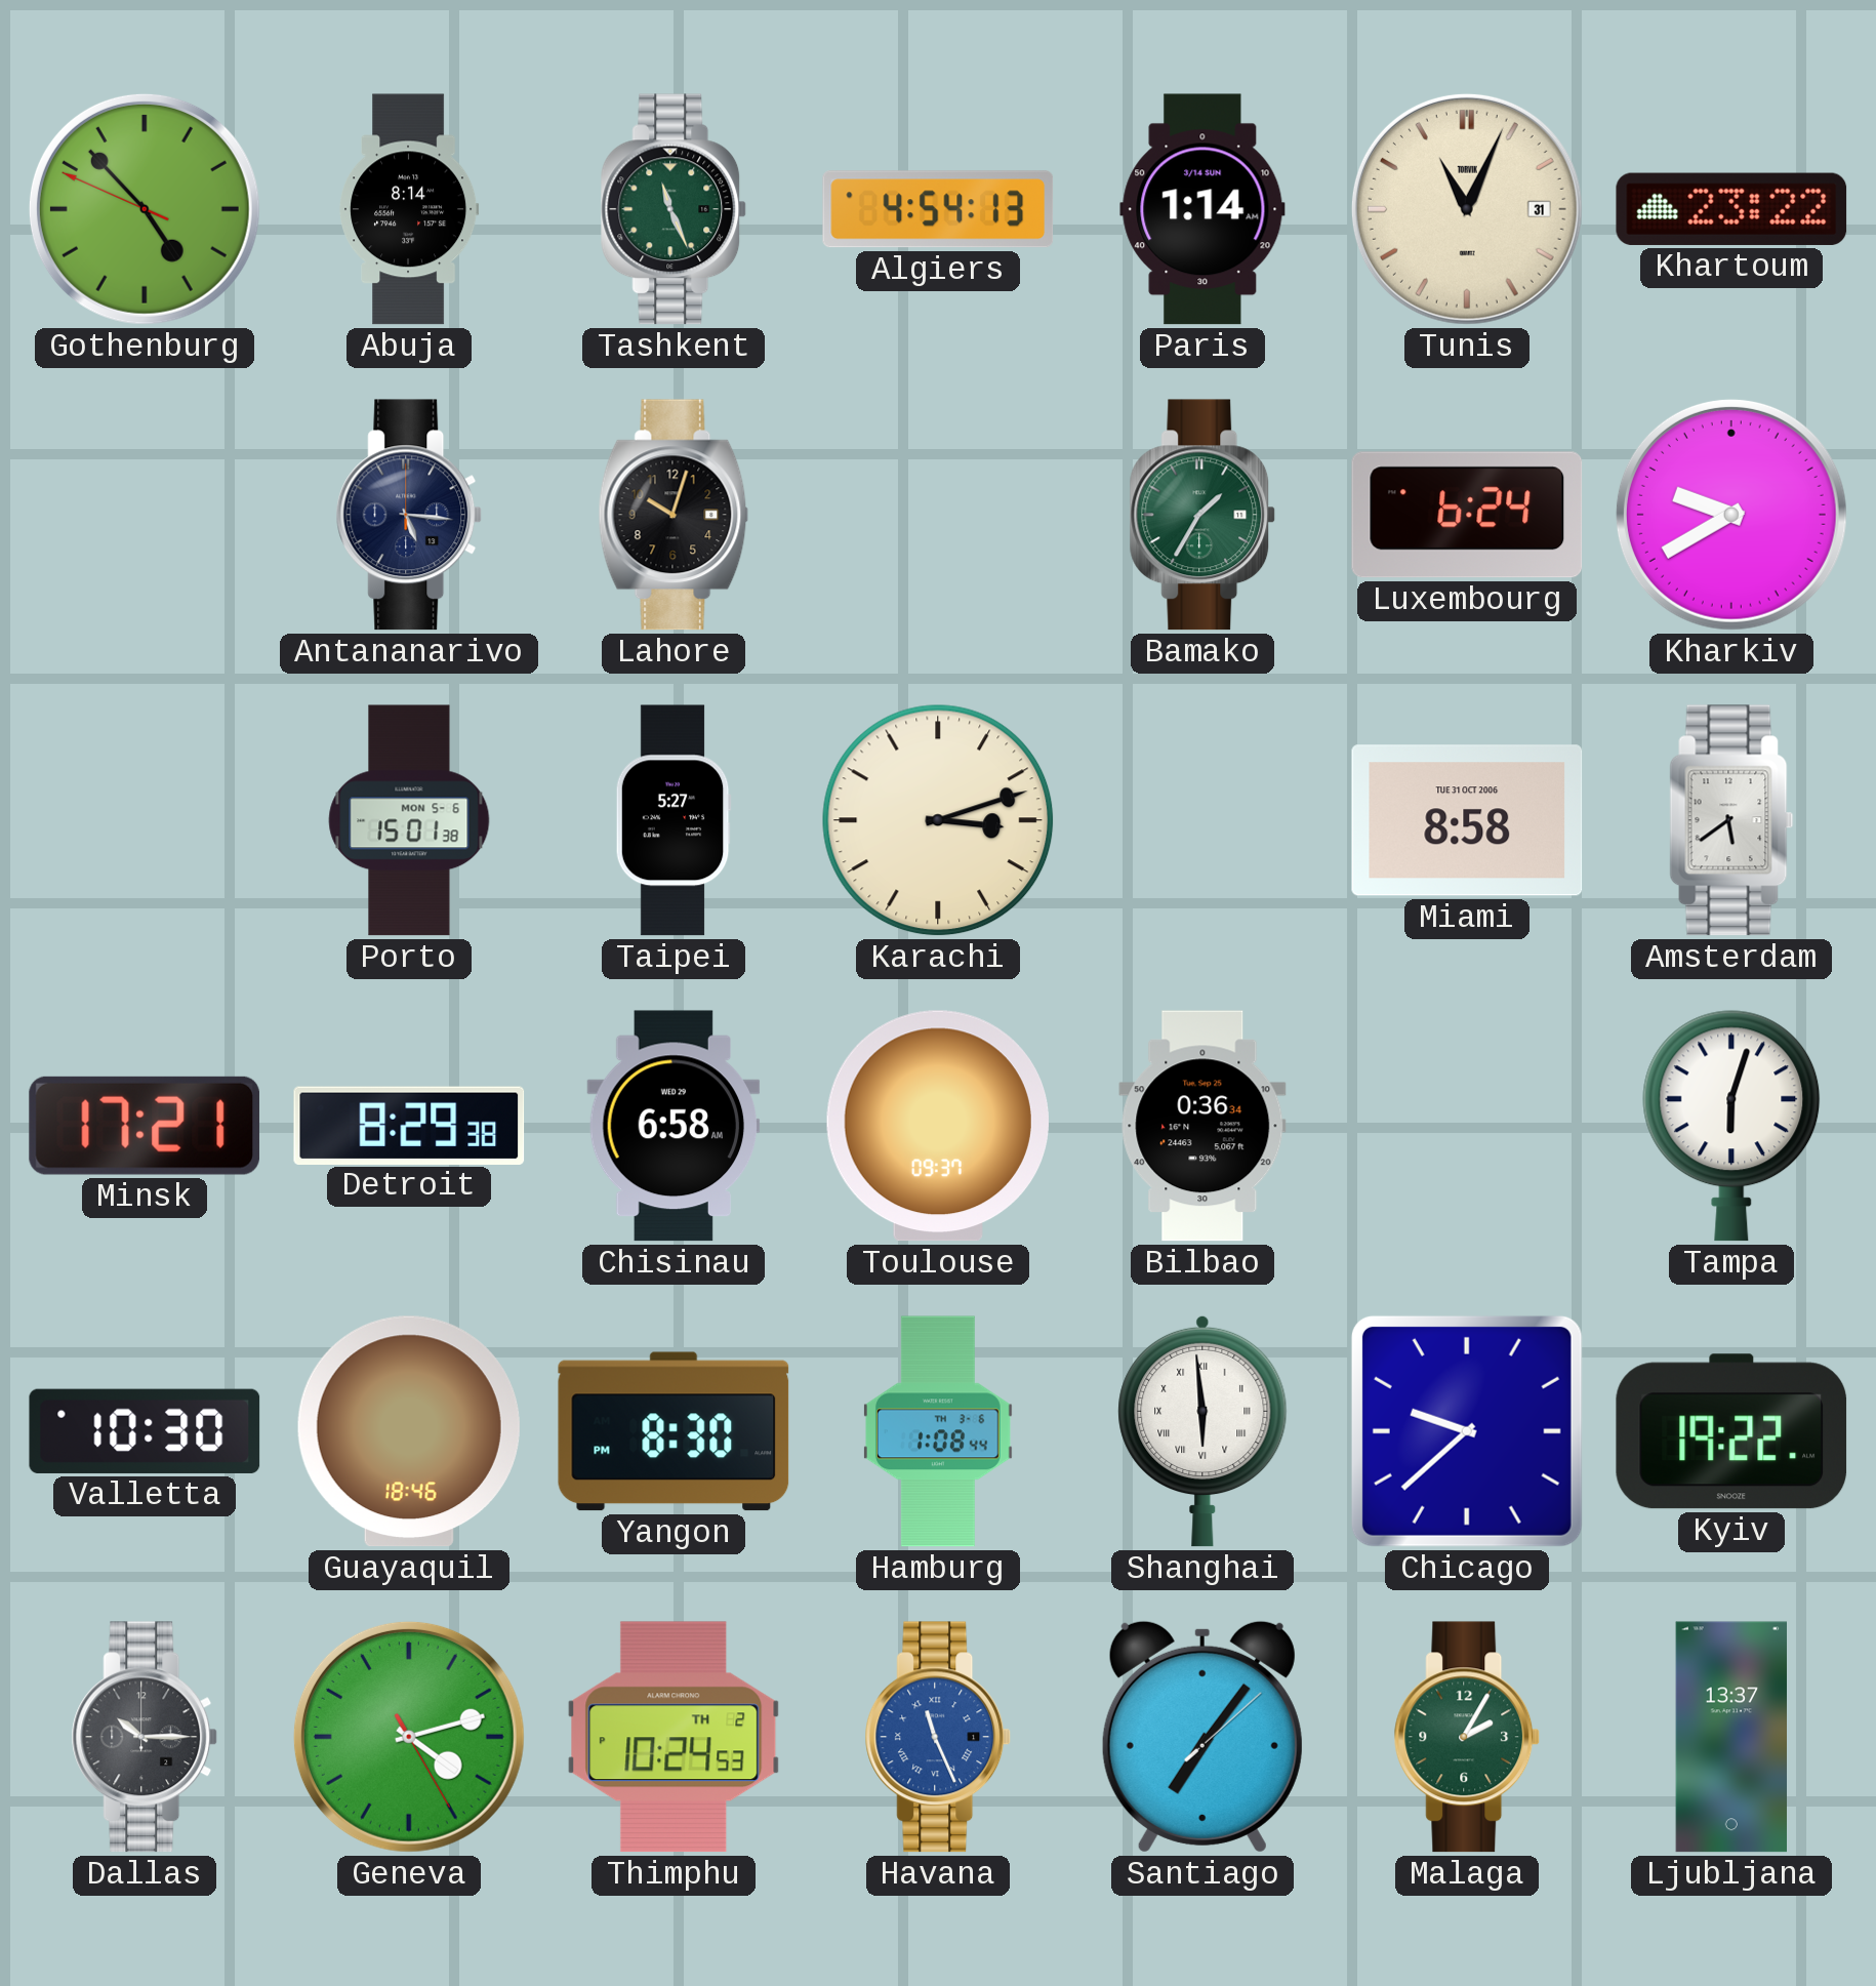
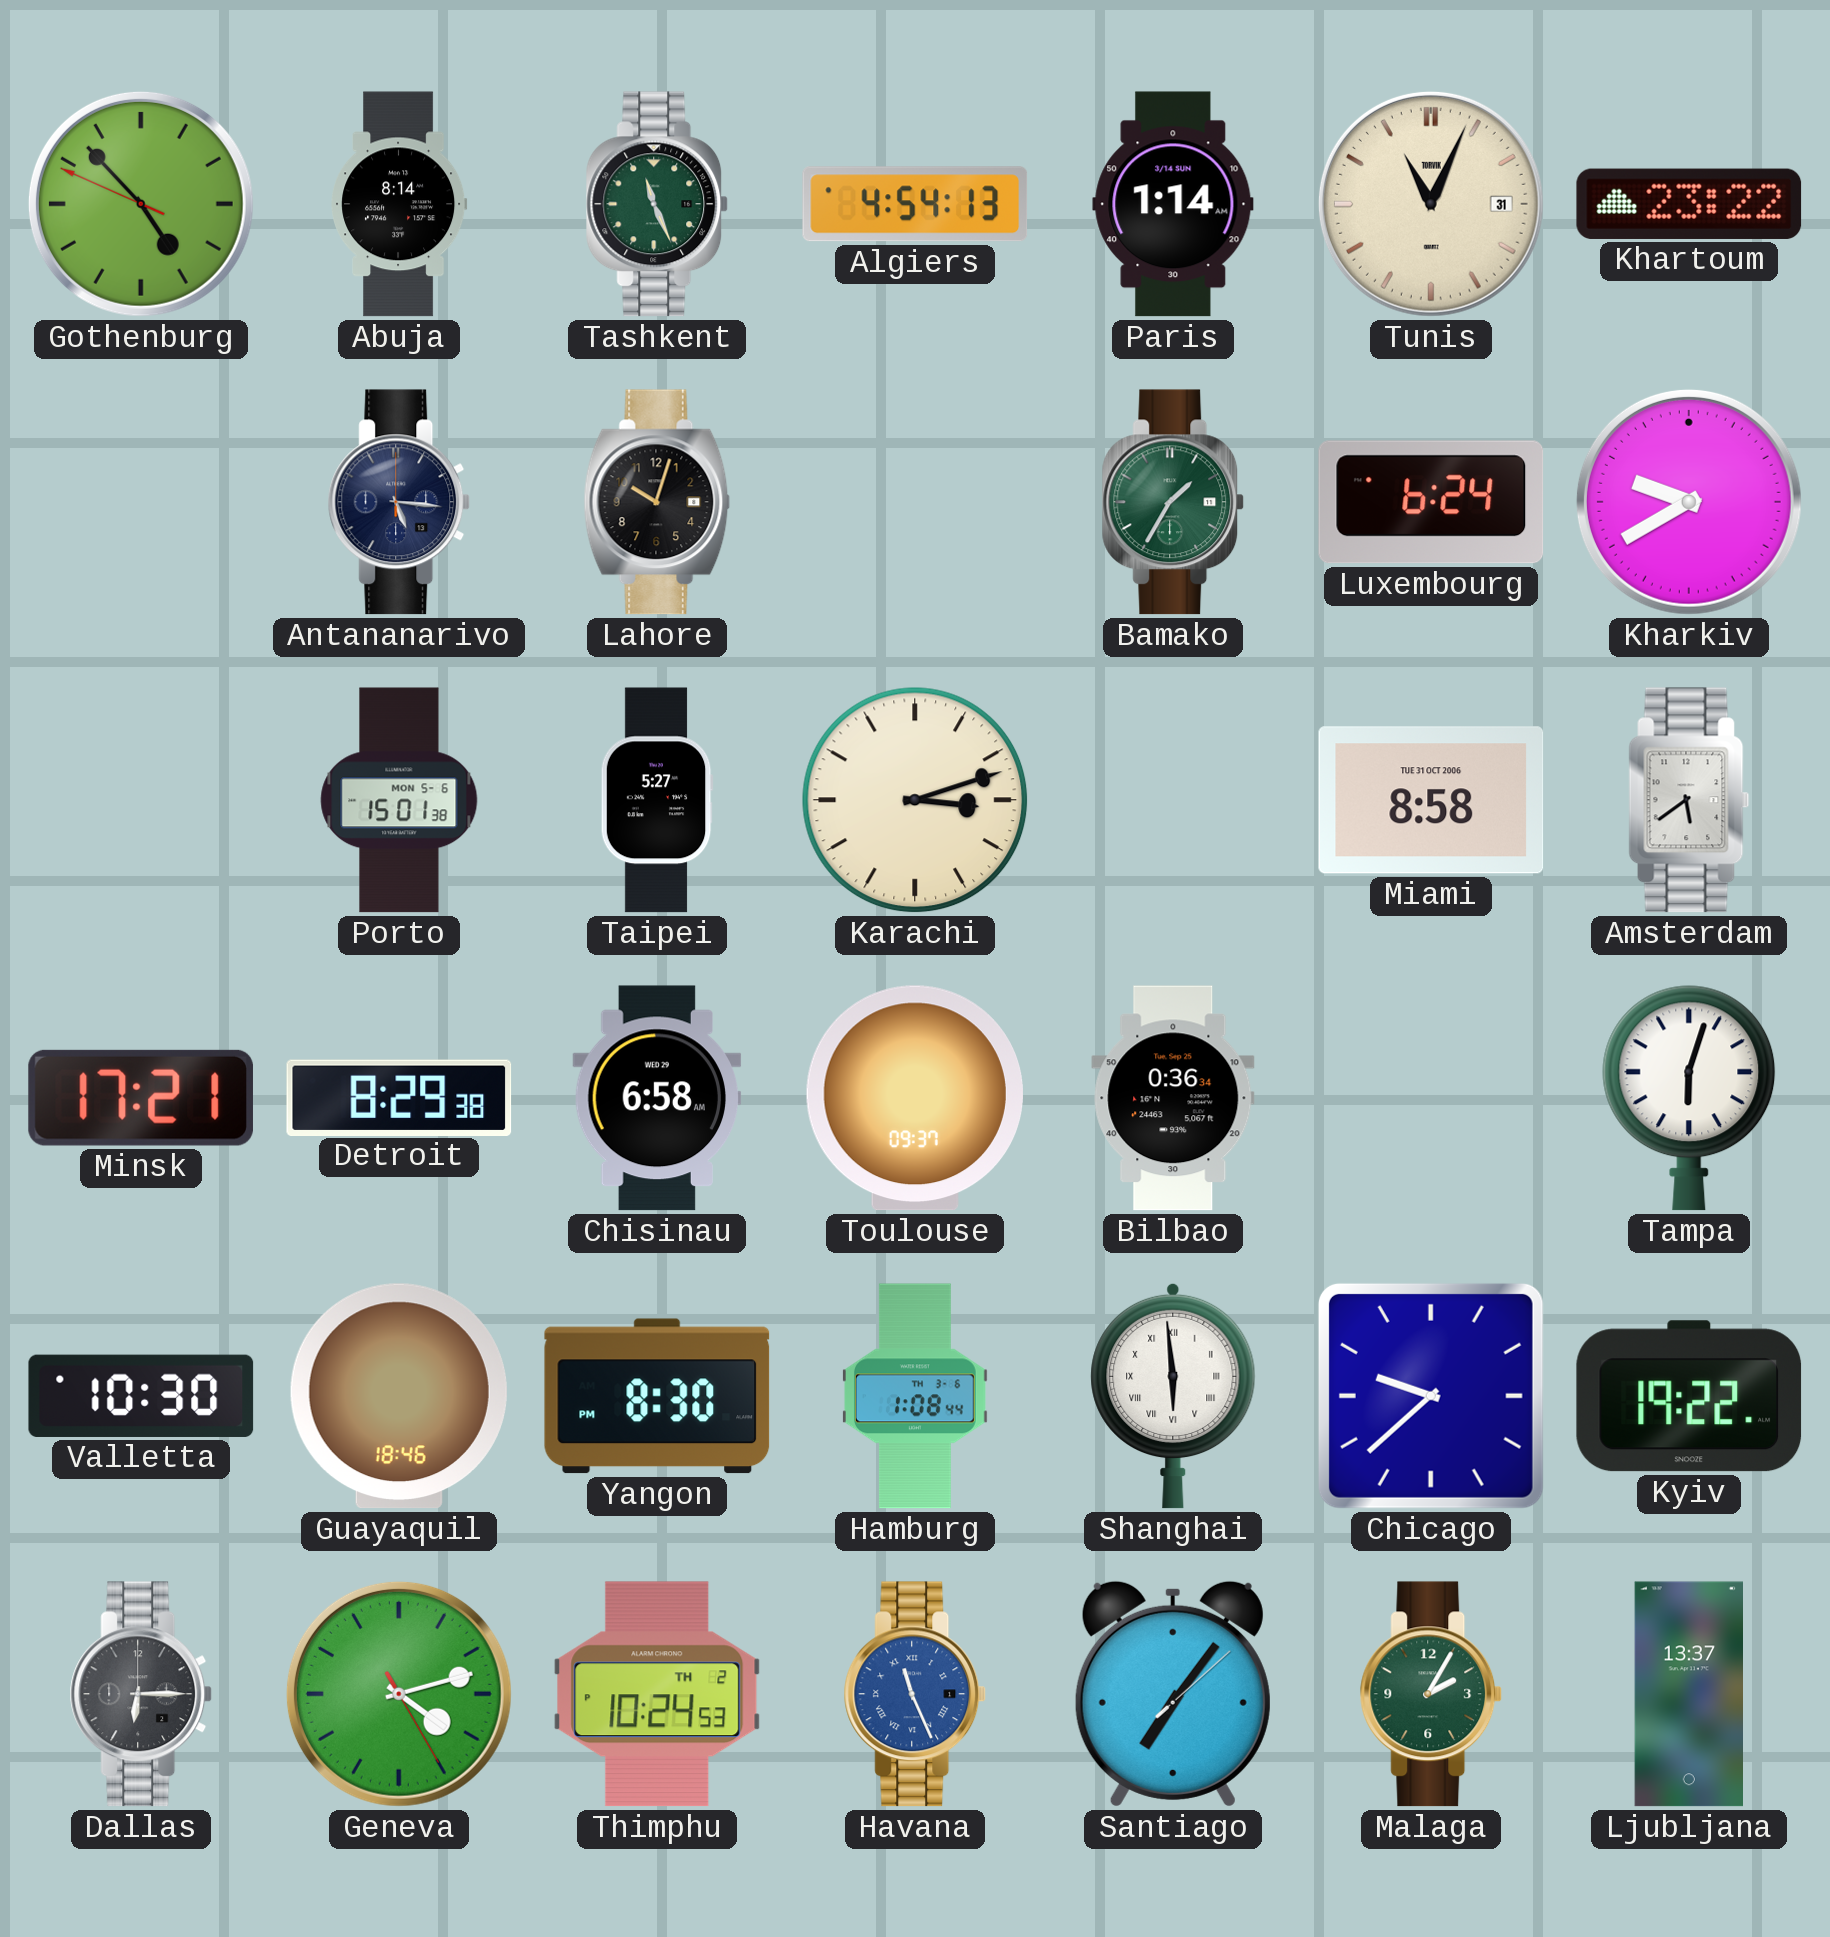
Dallas: 10:15 -> 6:15 (141, 1694)
